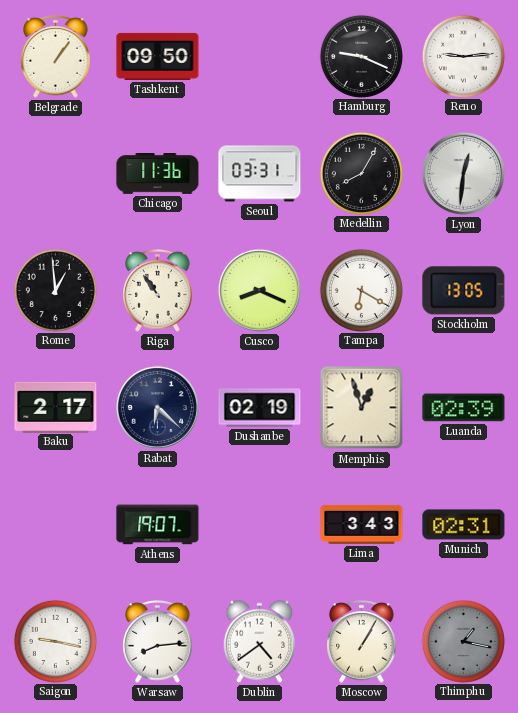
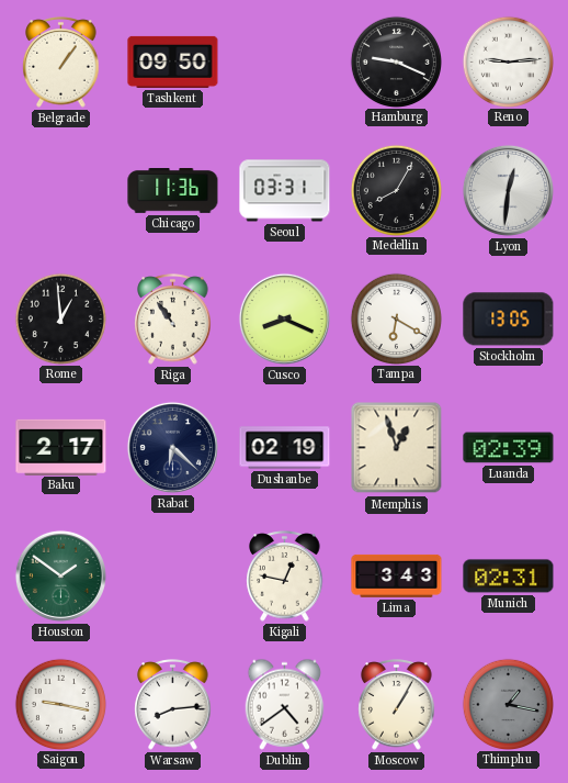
Houston: none -> 1:51 (60, 575)
Athens: 19:07 -> none (158, 525)
Kigali: none -> 12:47 (285, 577)
